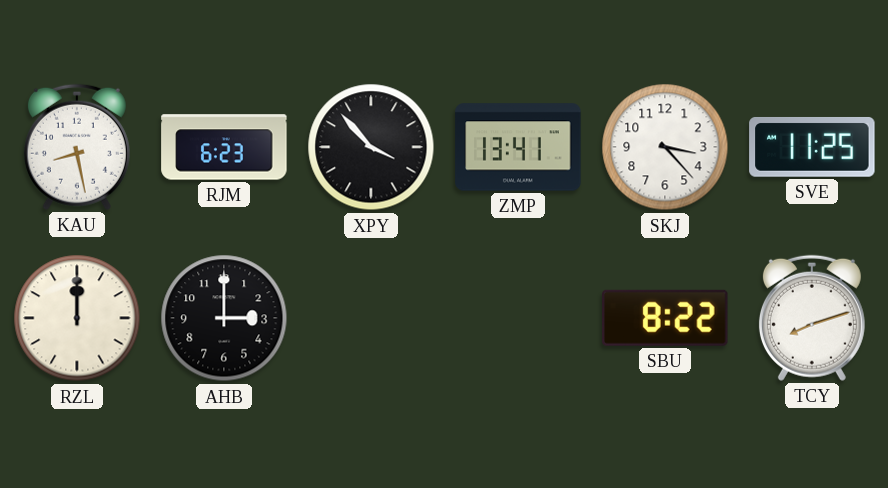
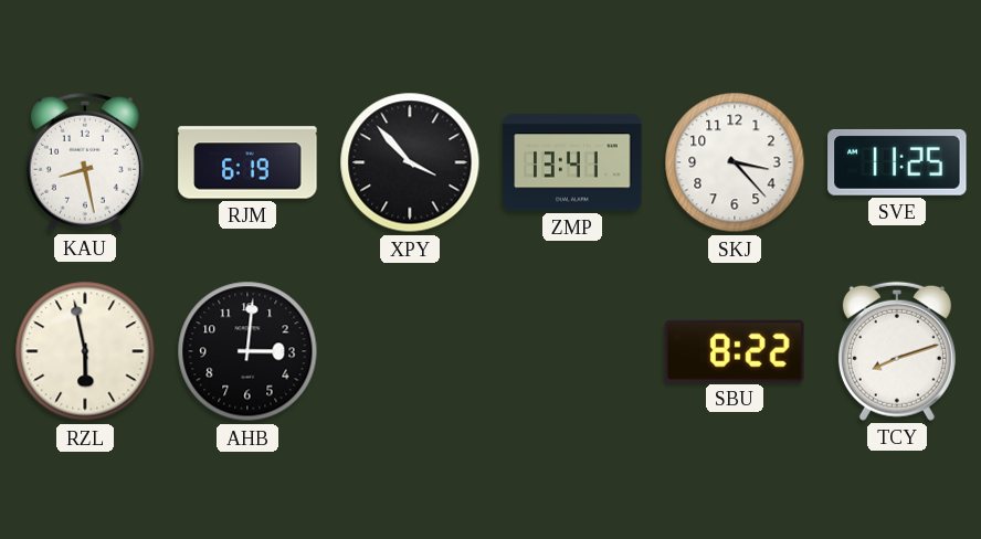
RJM: 6:23 -> 6:19 (247, 162)
RZL: 12:00 -> 5:58 (85, 351)
AHB: 3:00 -> 3:01 (247, 351)
